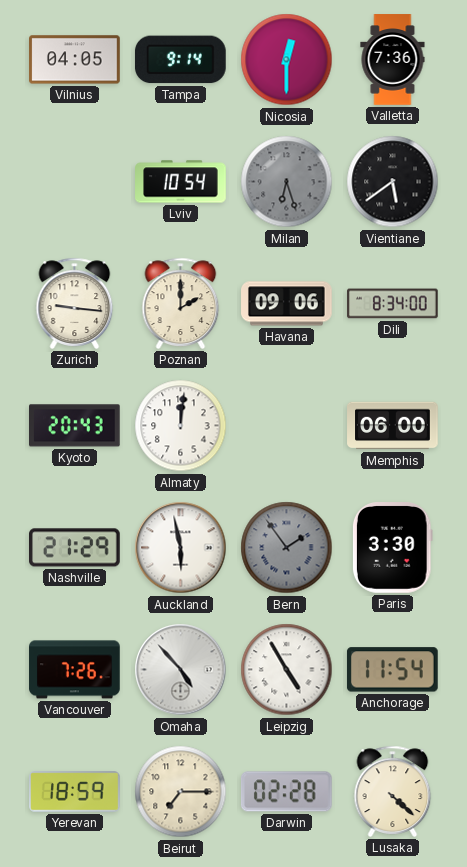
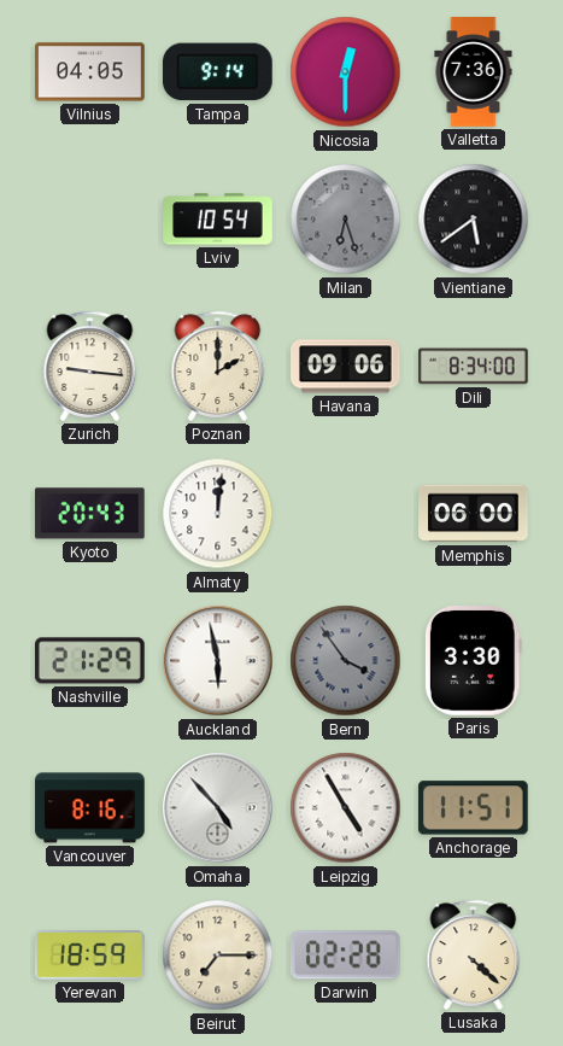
Bern: 1:54 -> 3:54 (346, 661)
Vancouver: 7:26 -> 8:16 (90, 808)
Anchorage: 11:54 -> 11:51 (473, 808)
